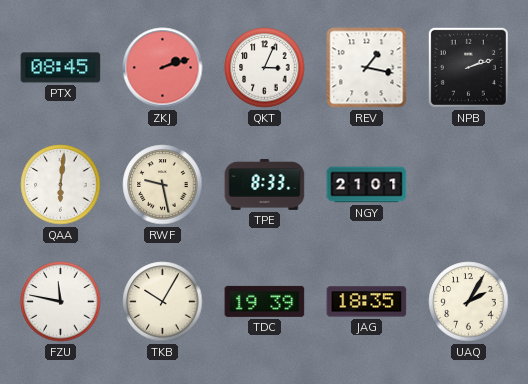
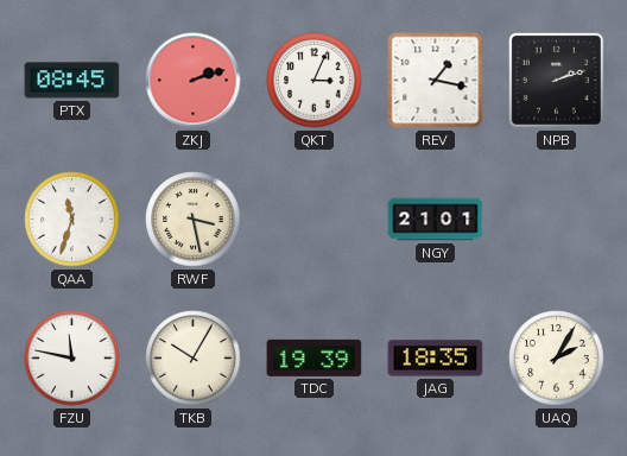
QAA: 6:01 -> 11:33 (72, 220)
RWF: 9:28 -> 3:28 (194, 220)
TPE: 8:33 -> none (265, 184)
